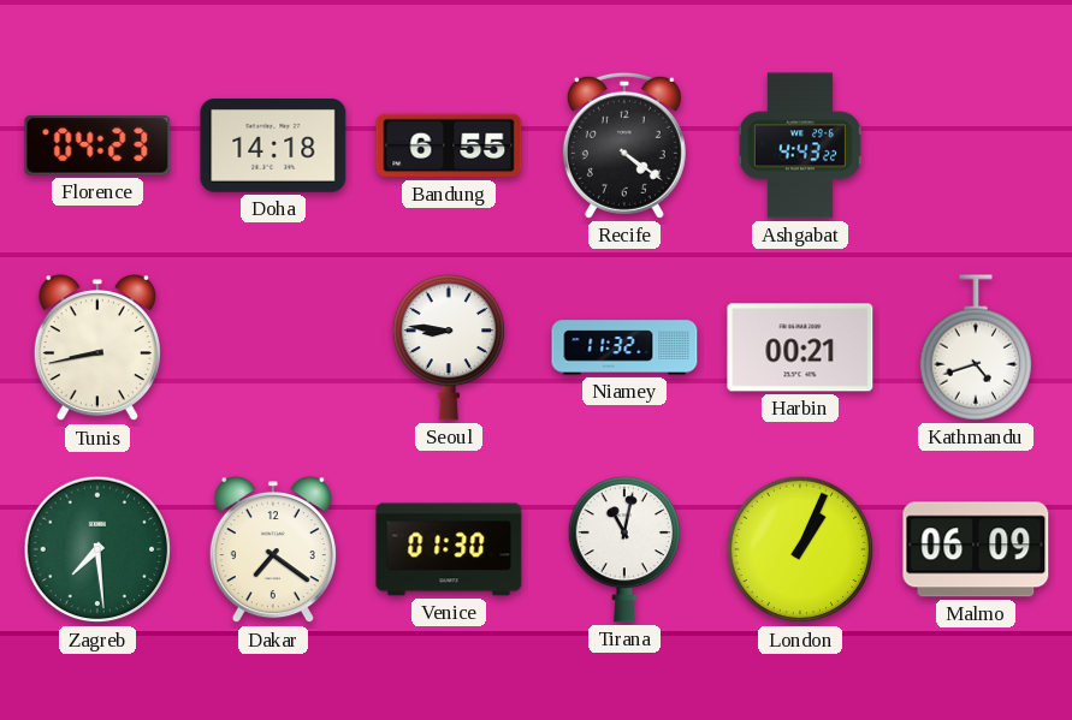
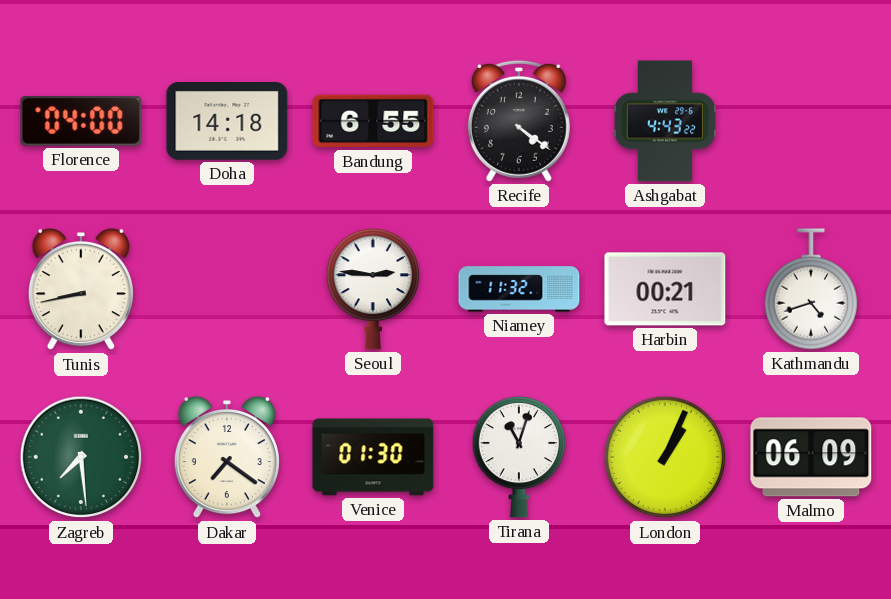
Florence: 04:23 -> 04:00 (81, 121)
Seoul: 8:46 -> 2:46 (372, 289)
Tirana: 11:02 -> 11:03 (518, 457)
